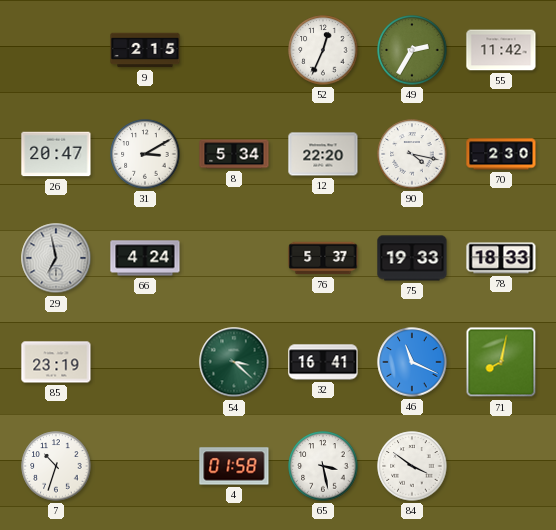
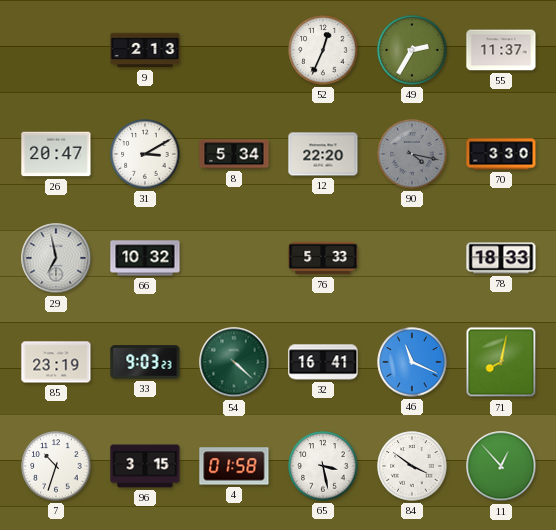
9: 2:15 -> 2:13 (145, 50)
55: 11:42 -> 11:37 (501, 50)
90 dial: white -> grey (412, 154)
70: 2:30 -> 3:30 (501, 154)
66: 4:24 -> 10:32 (145, 258)
76: 5:37 -> 5:33 (323, 258)
75: 19:33 -> none (412, 258)
33: none -> 9:03 (145, 362)
54: 3:22 -> 4:22 (234, 362)
96: none -> 3:15 (145, 466)
11: none -> 12:53 (501, 466)
